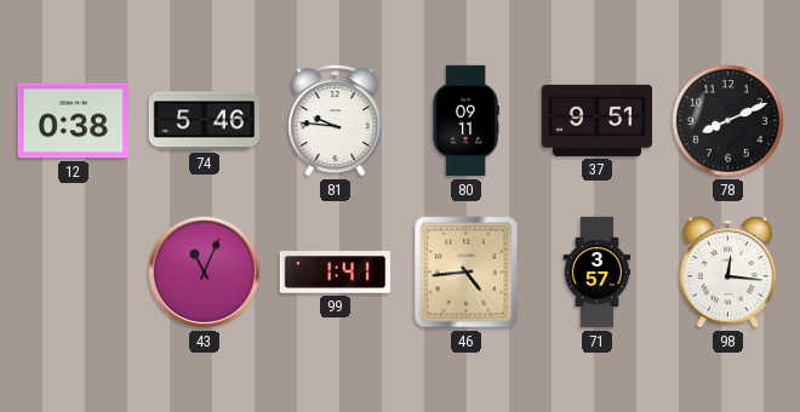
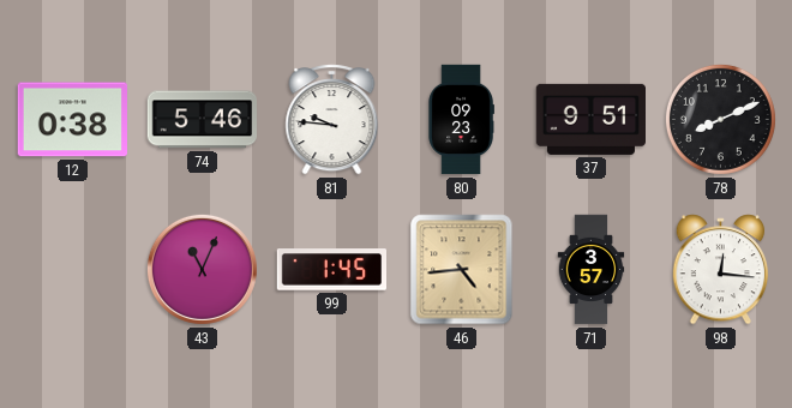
80: 09:11 -> 09:23 (461, 120)
99: 1:41 -> 1:45 (332, 270)
